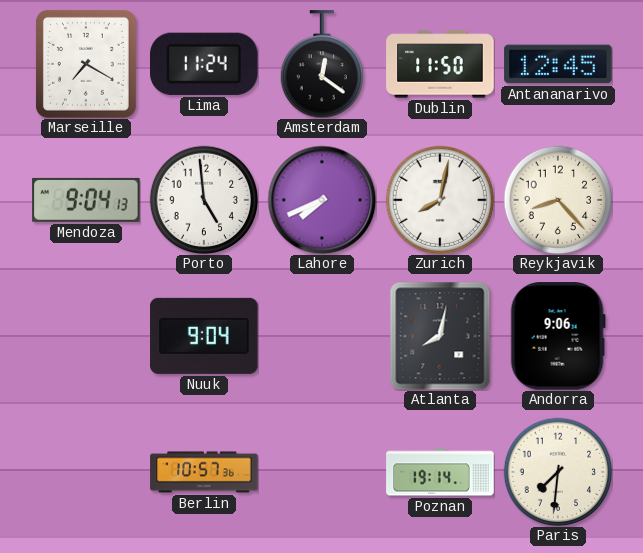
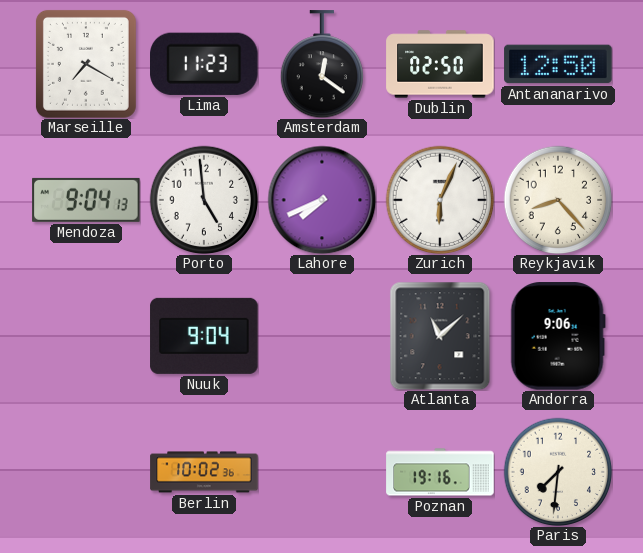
Lima: 11:24 -> 11:23 (205, 64)
Dublin: 11:50 -> 02:50 (440, 64)
Antananarivo: 12:45 -> 12:50 (558, 64)
Zurich: 8:02 -> 6:04 (440, 200)
Atlanta: 8:02 -> 11:08 (440, 336)
Berlin: 10:57 -> 10:02 (204, 472)
Poznan: 19:14 -> 19:16 (440, 472)
